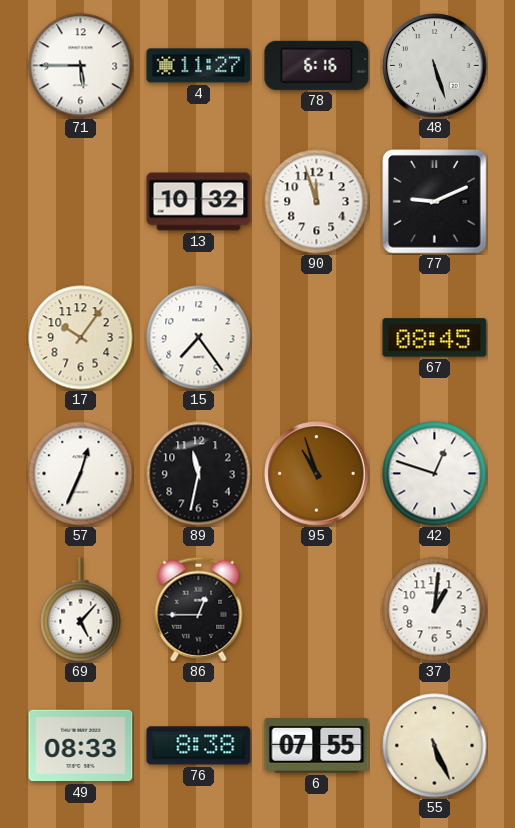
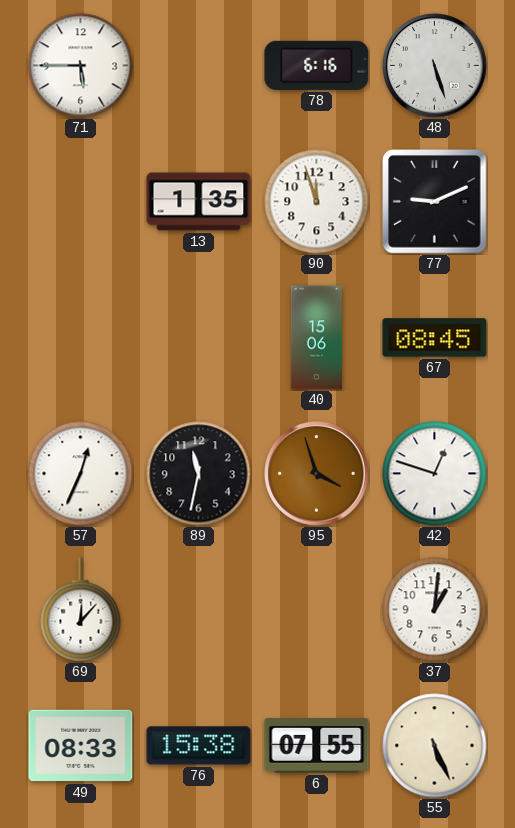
4: 11:27 -> none (199, 66)
13: 10:32 -> 1:35 (199, 202)
17: 10:06 -> none (81, 338)
15: 7:24 -> none (199, 338)
40: none -> 15:06 (316, 338)
95: 10:57 -> 3:57 (317, 474)
69: 5:07 -> 12:07 (81, 610)
86: 12:45 -> none (199, 609)
76: 8:38 -> 15:38 (199, 746)
